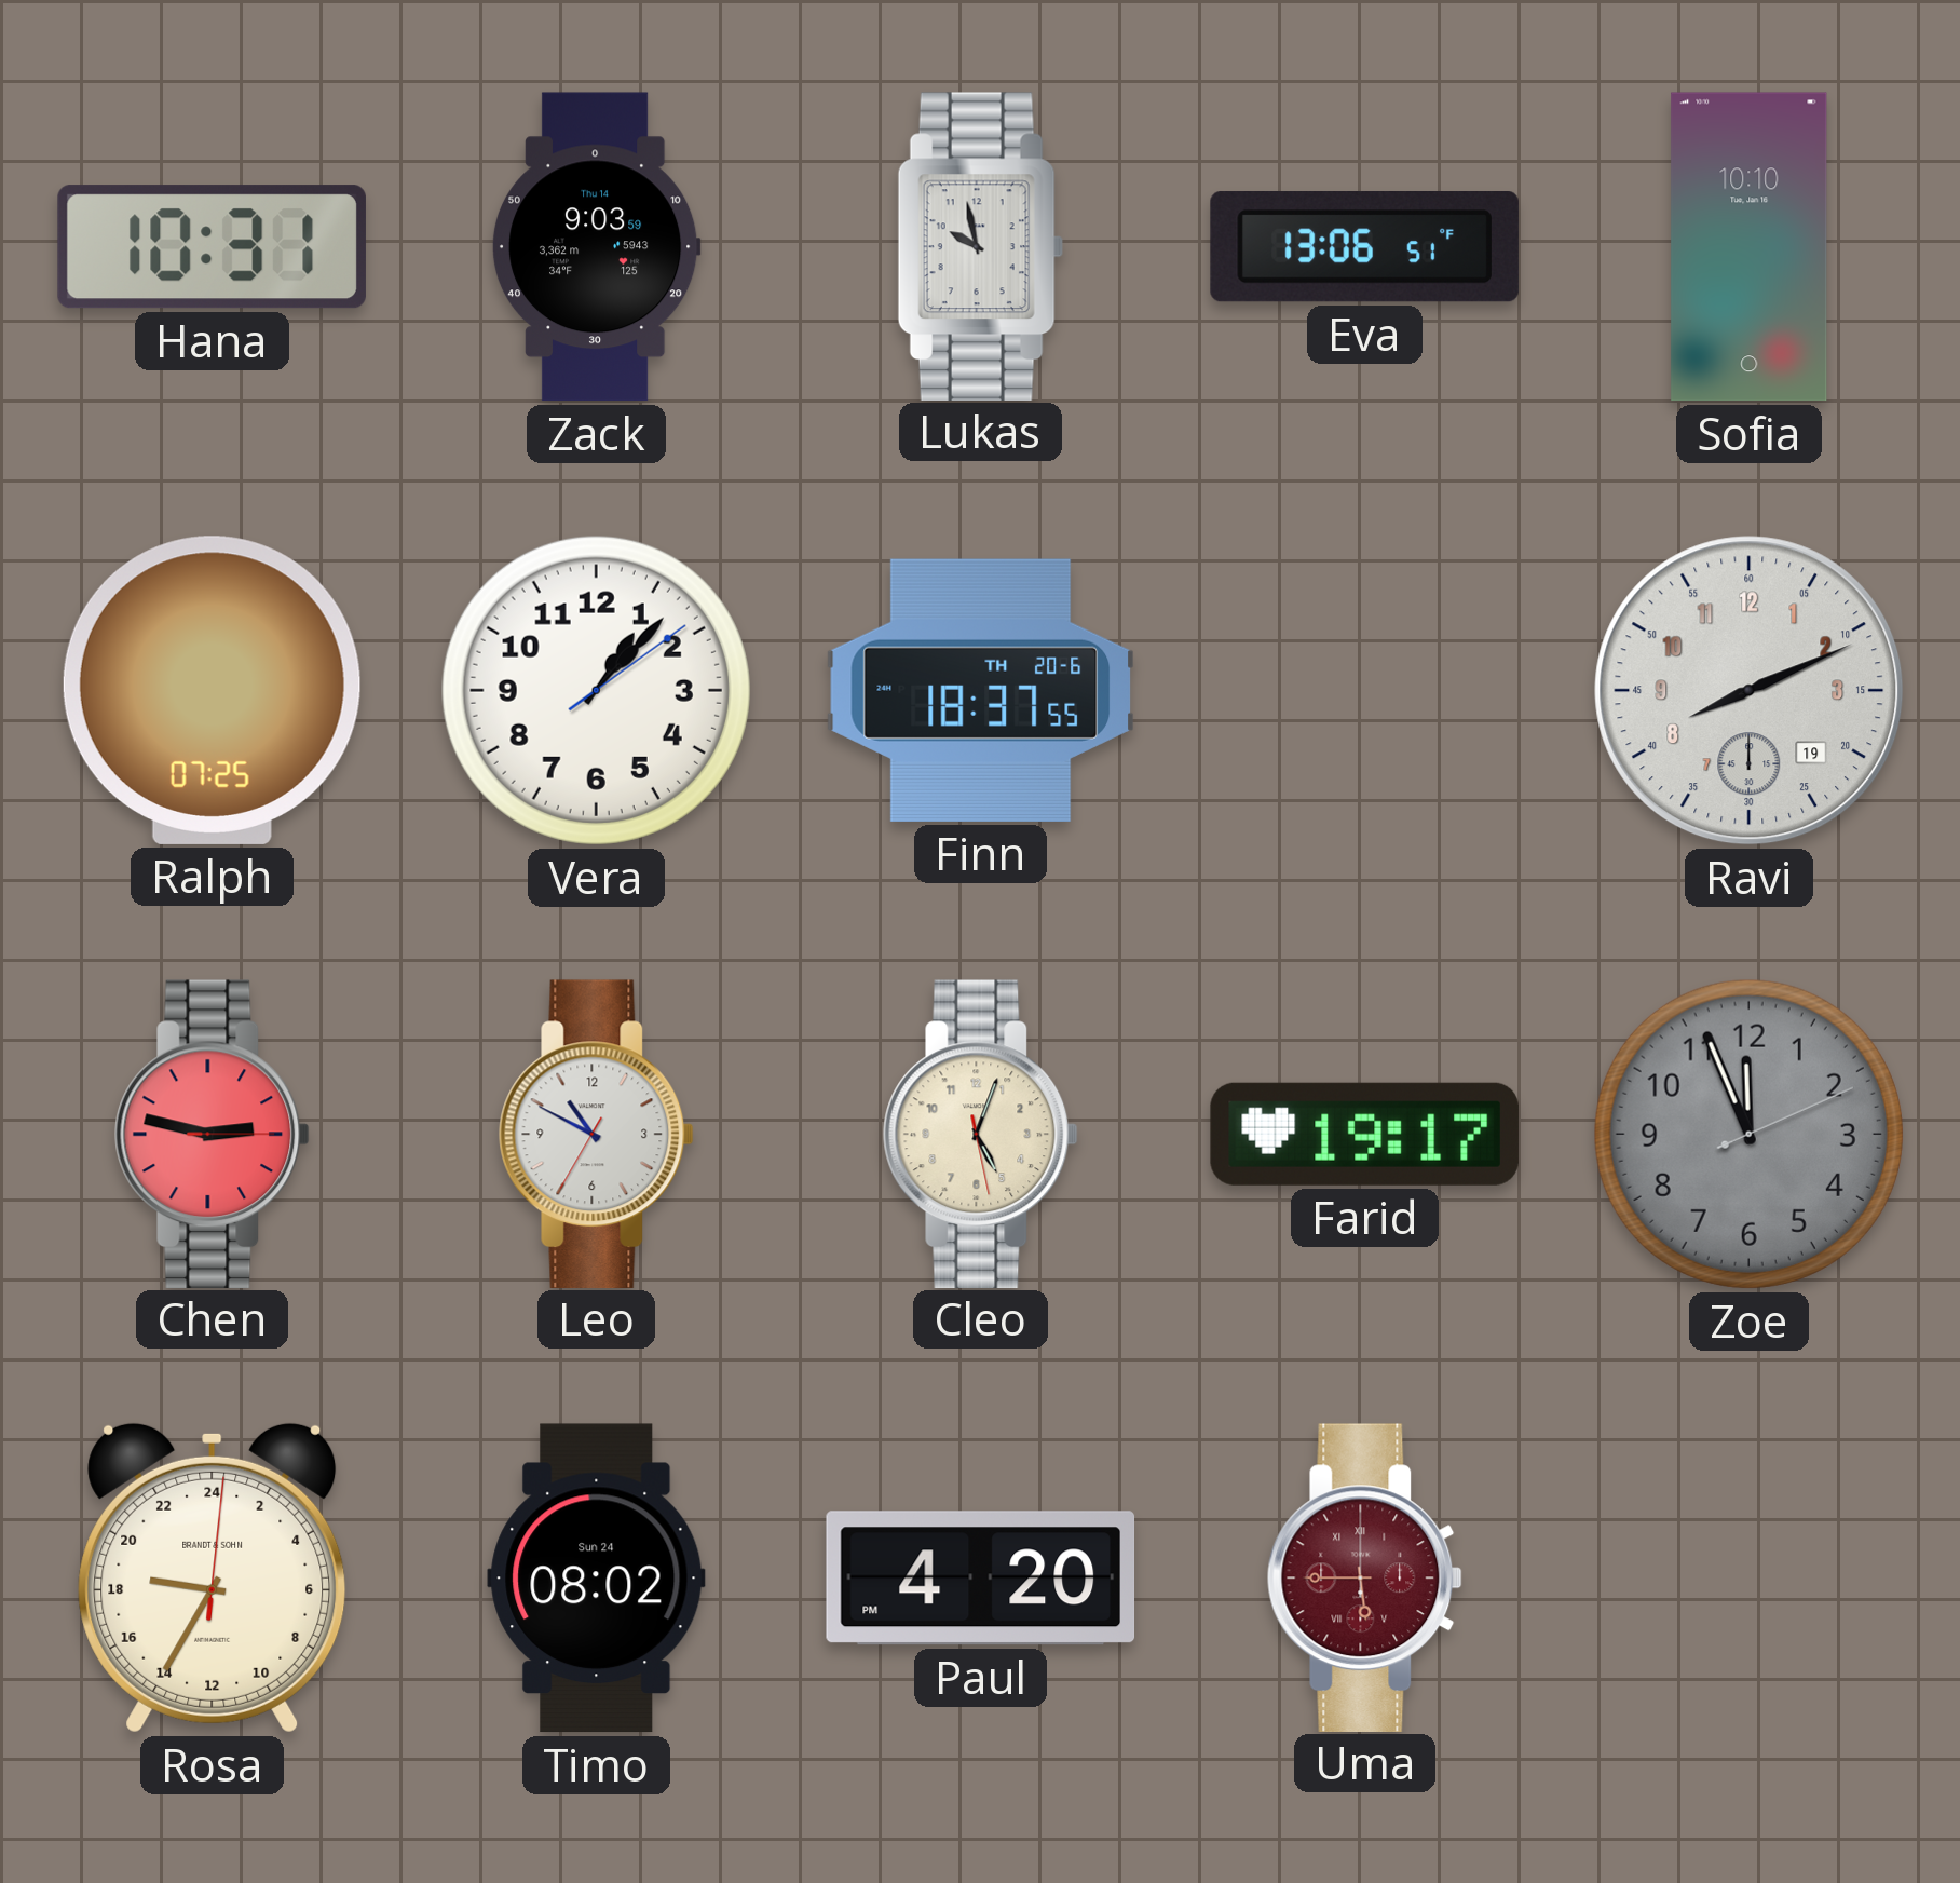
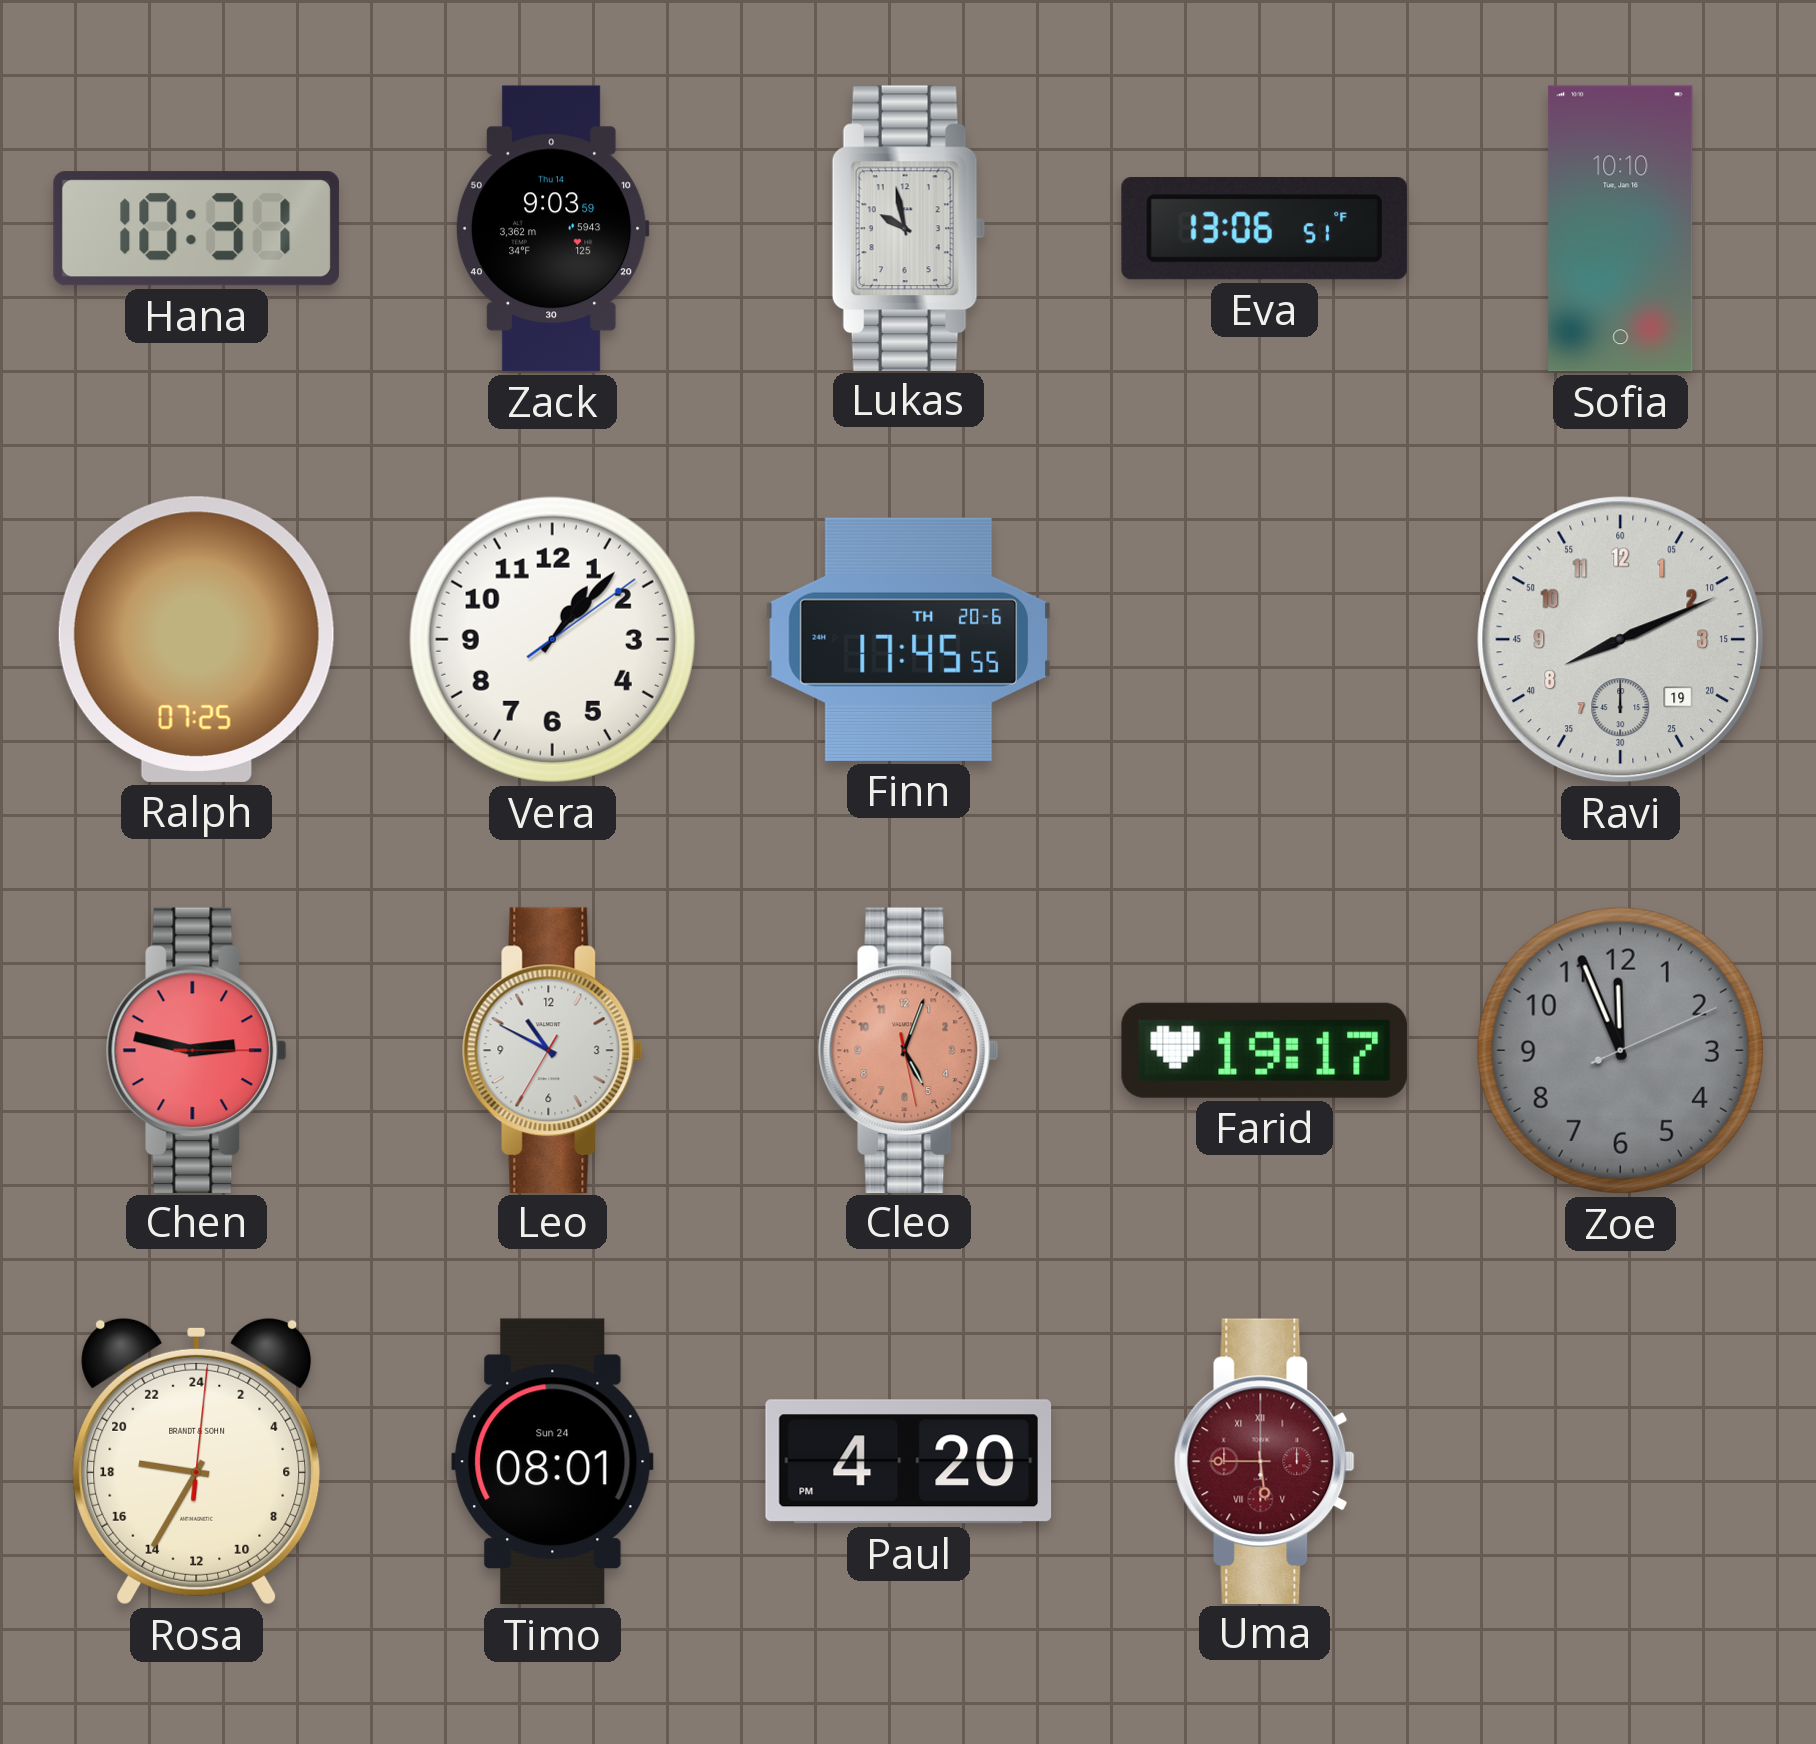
Finn: 18:37 -> 17:45 (909, 639)
Cleo dial: cream -> salmon (908, 1050)
Timo: 08:02 -> 08:01 (553, 1462)
